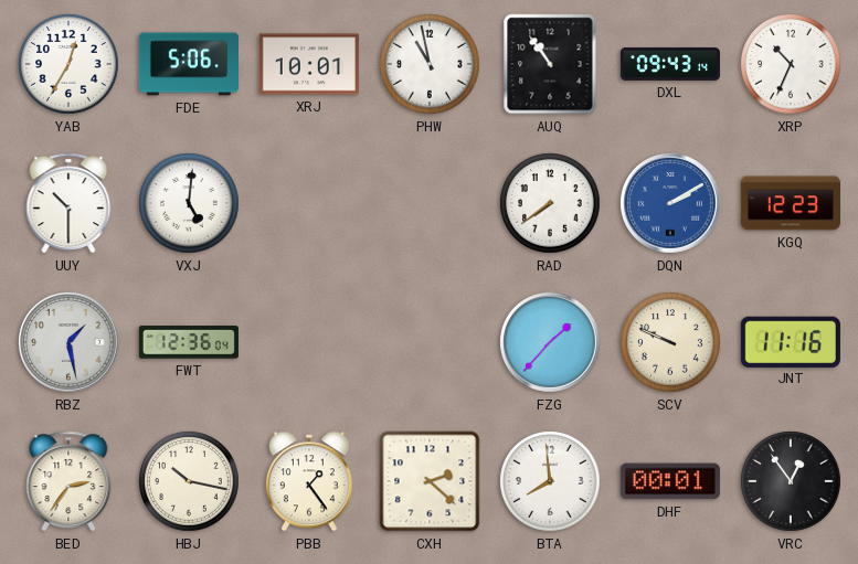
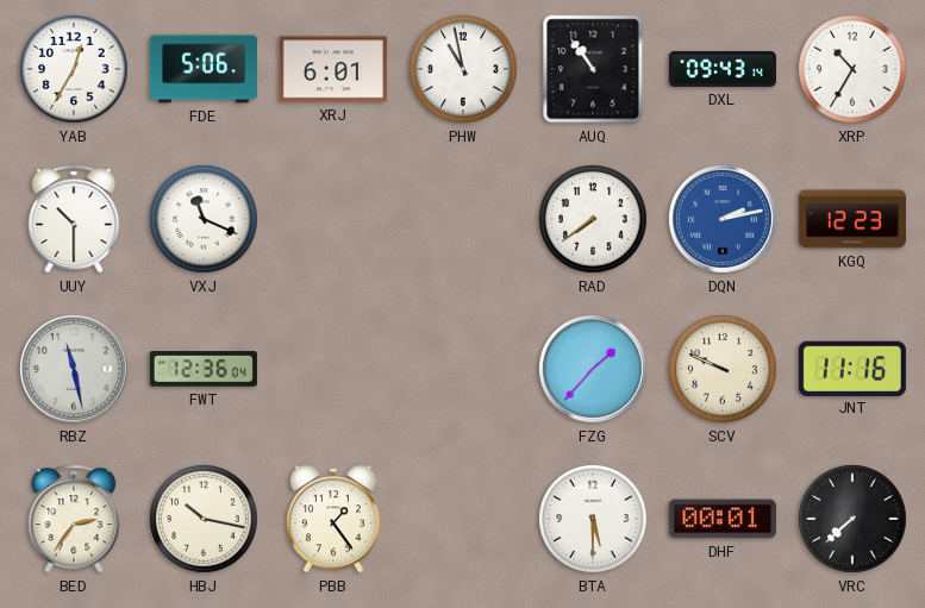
XRJ: 10:01 -> 6:01 (333, 69)
XRP: 10:34 -> 10:35 (852, 69)
VXJ: 5:01 -> 11:19 (204, 219)
DQN: 2:10 -> 2:13 (723, 219)
RBZ: 1:28 -> 11:28 (74, 369)
CXH: 2:22 -> none (430, 481)
BTA: 7:59 -> 5:30 (593, 519)
VRC: 12:54 -> 7:38 (852, 519)
